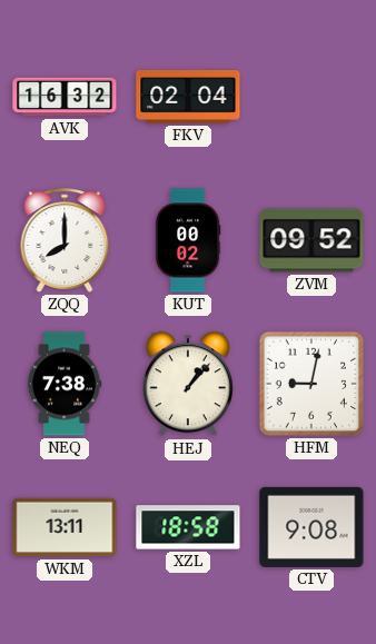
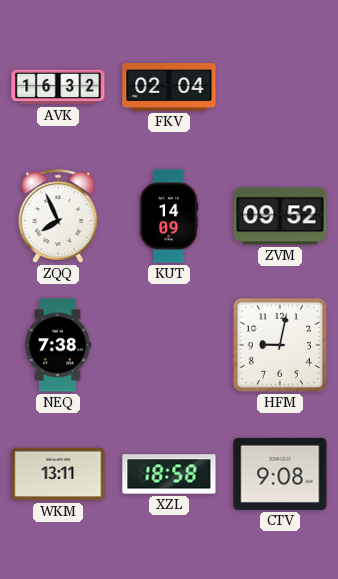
ZQQ: 8:00 -> 7:56 (58, 216)
KUT: 00:02 -> 14:09 (169, 216)
HEJ: 1:07 -> none (188, 385)
